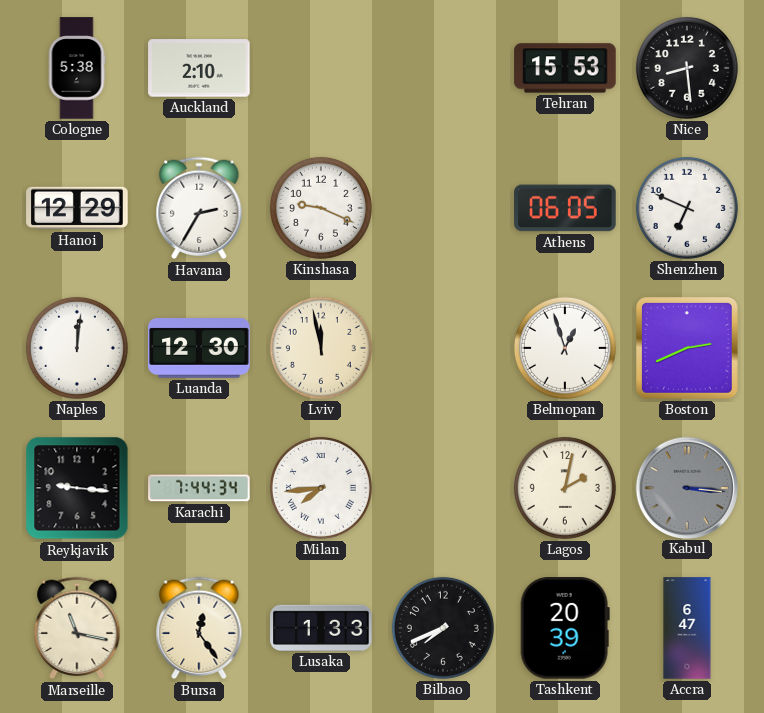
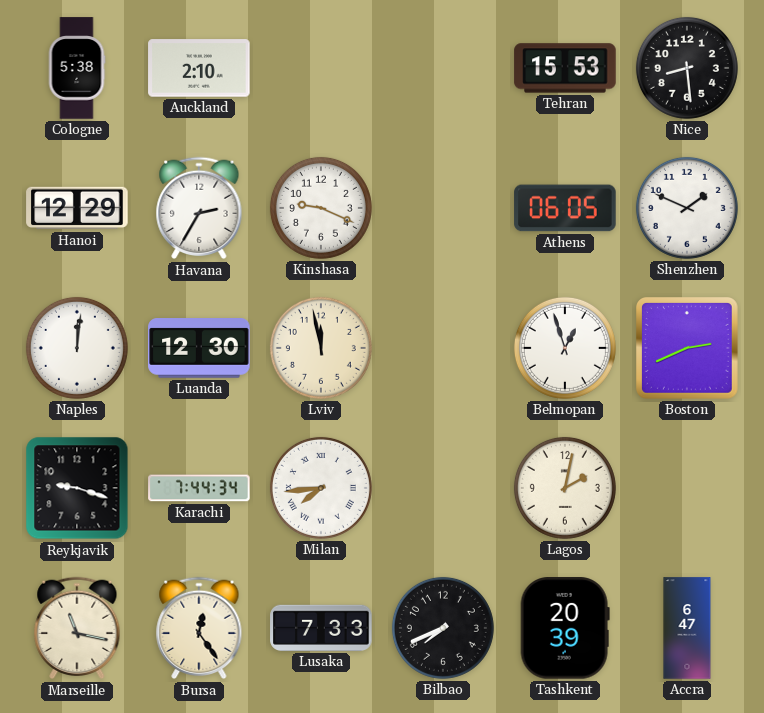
Shenzhen: 6:49 -> 1:49 (687, 208)
Reykjavik: 9:16 -> 9:18 (77, 488)
Kabul: 3:16 -> none (686, 487)
Lusaka: 1:33 -> 7:33 (321, 628)
